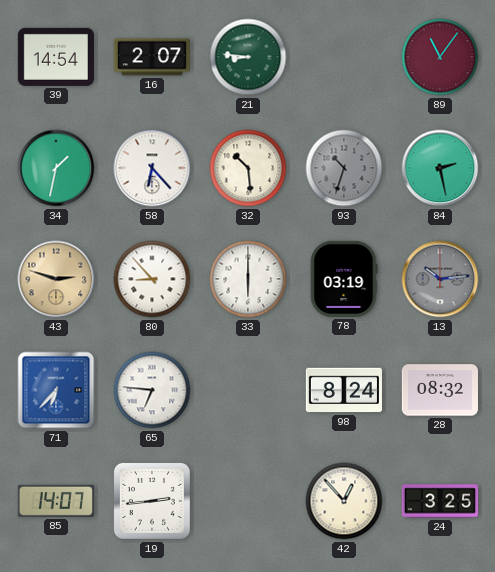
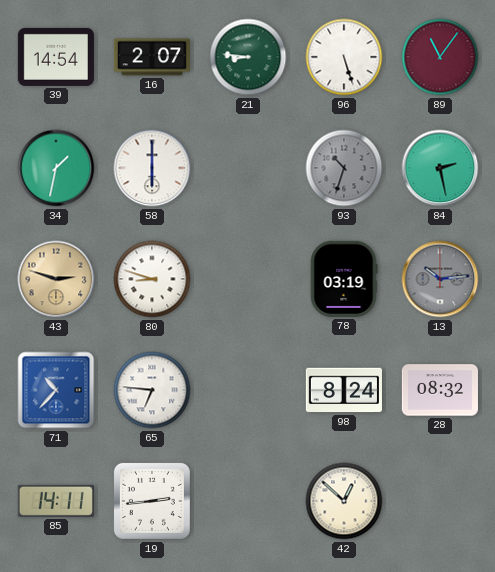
96: none -> 5:27 (344, 57)
58: 6:23 -> 6:00 (152, 168)
32: 10:29 -> none (248, 168)
80: 8:53 -> 8:48 (152, 279)
33: 6:00 -> none (248, 279)
71: 6:37 -> 10:37 (56, 390)
85: 14:07 -> 14:11 (56, 501)
42: 12:53 -> 12:52 (344, 501)
24: 3:25 -> none (439, 501)
